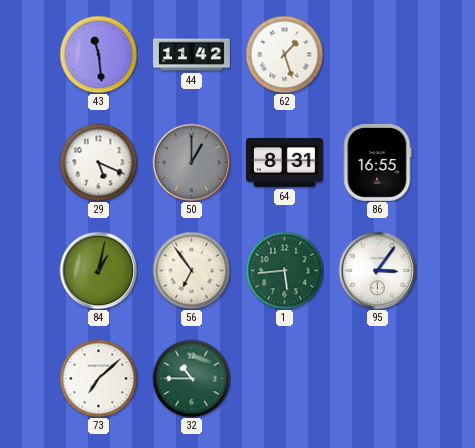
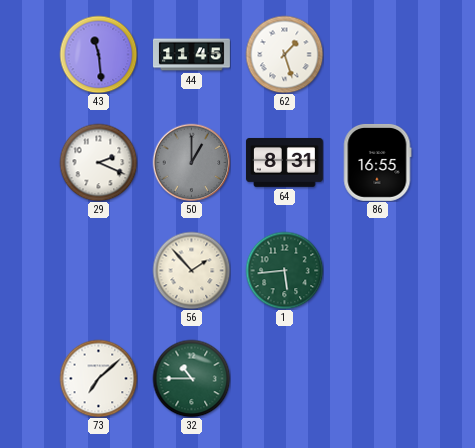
44: 11:42 -> 11:45 (192, 55)
29: 5:19 -> 2:19 (98, 162)
84: 1:02 -> none (98, 270)
56: 6:54 -> 1:53 (191, 270)
95: 3:06 -> none (377, 270)
